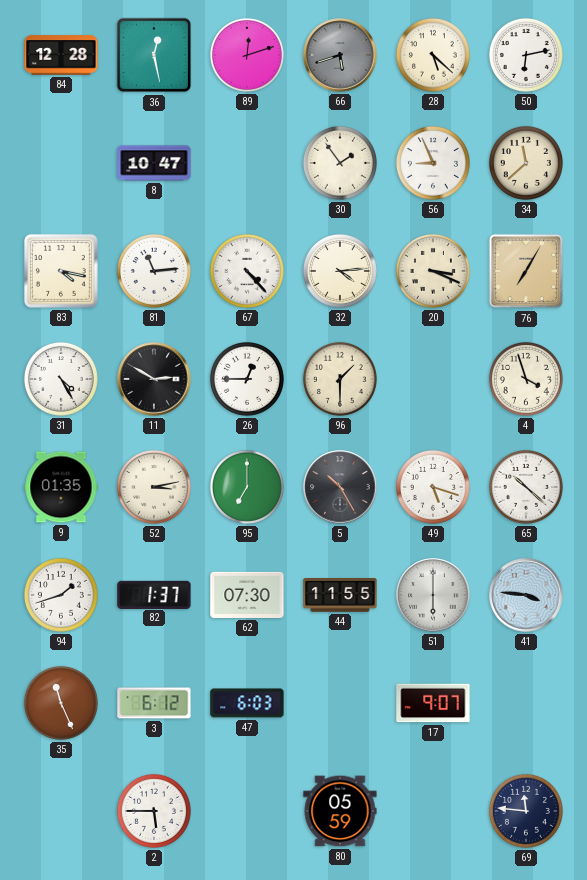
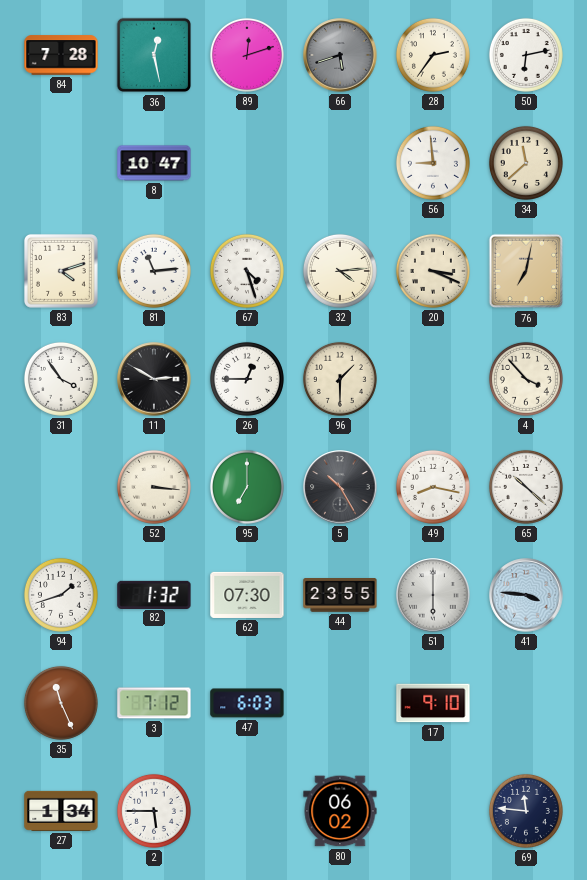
84: 12:28 -> 7:28 (61, 55)
28: 5:22 -> 2:36 (433, 55)
30: 1:54 -> none (340, 163)
56: 8:56 -> 8:59 (433, 163)
83: 4:17 -> 4:12 (61, 271)
67: 4:23 -> 4:27 (247, 271)
76: 7:05 -> 7:02 (526, 271)
31: 4:25 -> 3:54 (61, 379)
4: 3:57 -> 3:53 (526, 379)
9: 01:35 -> none (61, 487)
52: 3:13 -> 3:16 (154, 487)
49: 5:18 -> 8:17 (433, 487)
82: 1:37 -> 1:32 (154, 594)
44: 11:55 -> 23:55 (340, 595)
3: 6:12 -> 7:12 (154, 703)
17: 9:07 -> 9:10 (433, 703)
27: none -> 1:34 (61, 811)
80: 05:59 -> 06:02 (340, 811)
